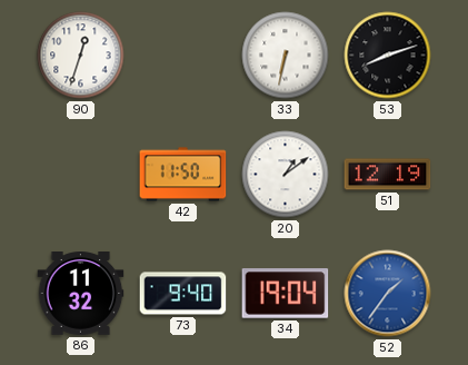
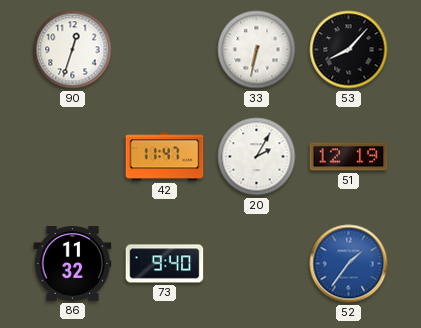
53: 8:12 -> 8:07 (349, 50)
42: 11:50 -> 11:47 (165, 157)
20: 1:09 -> 2:05 (257, 157)
34: 19:04 -> none (286, 294)
